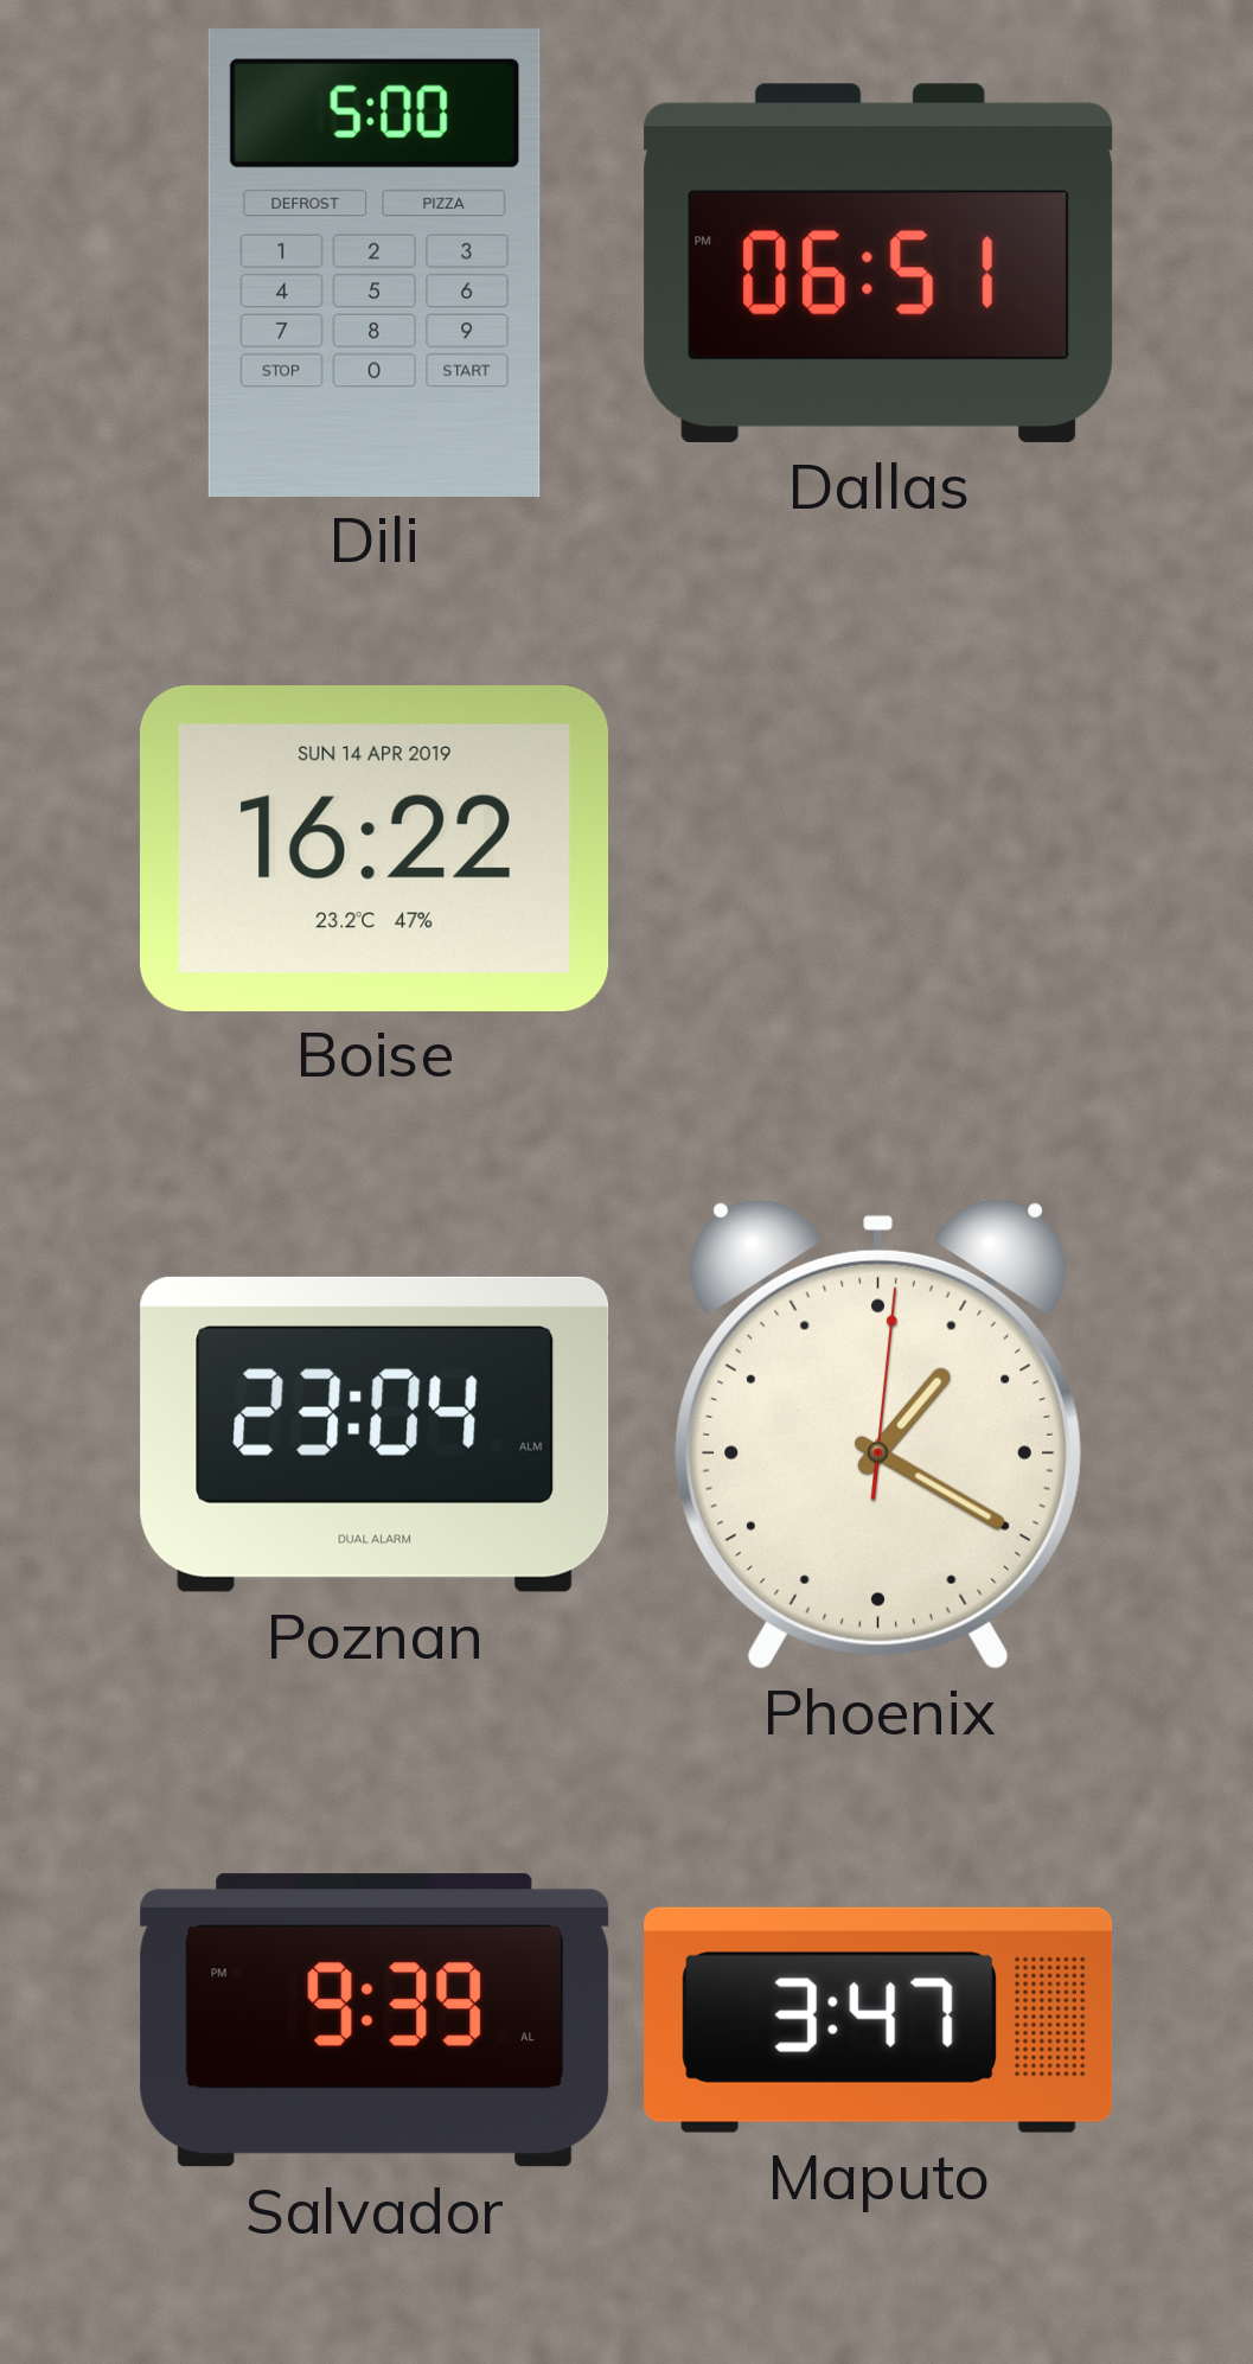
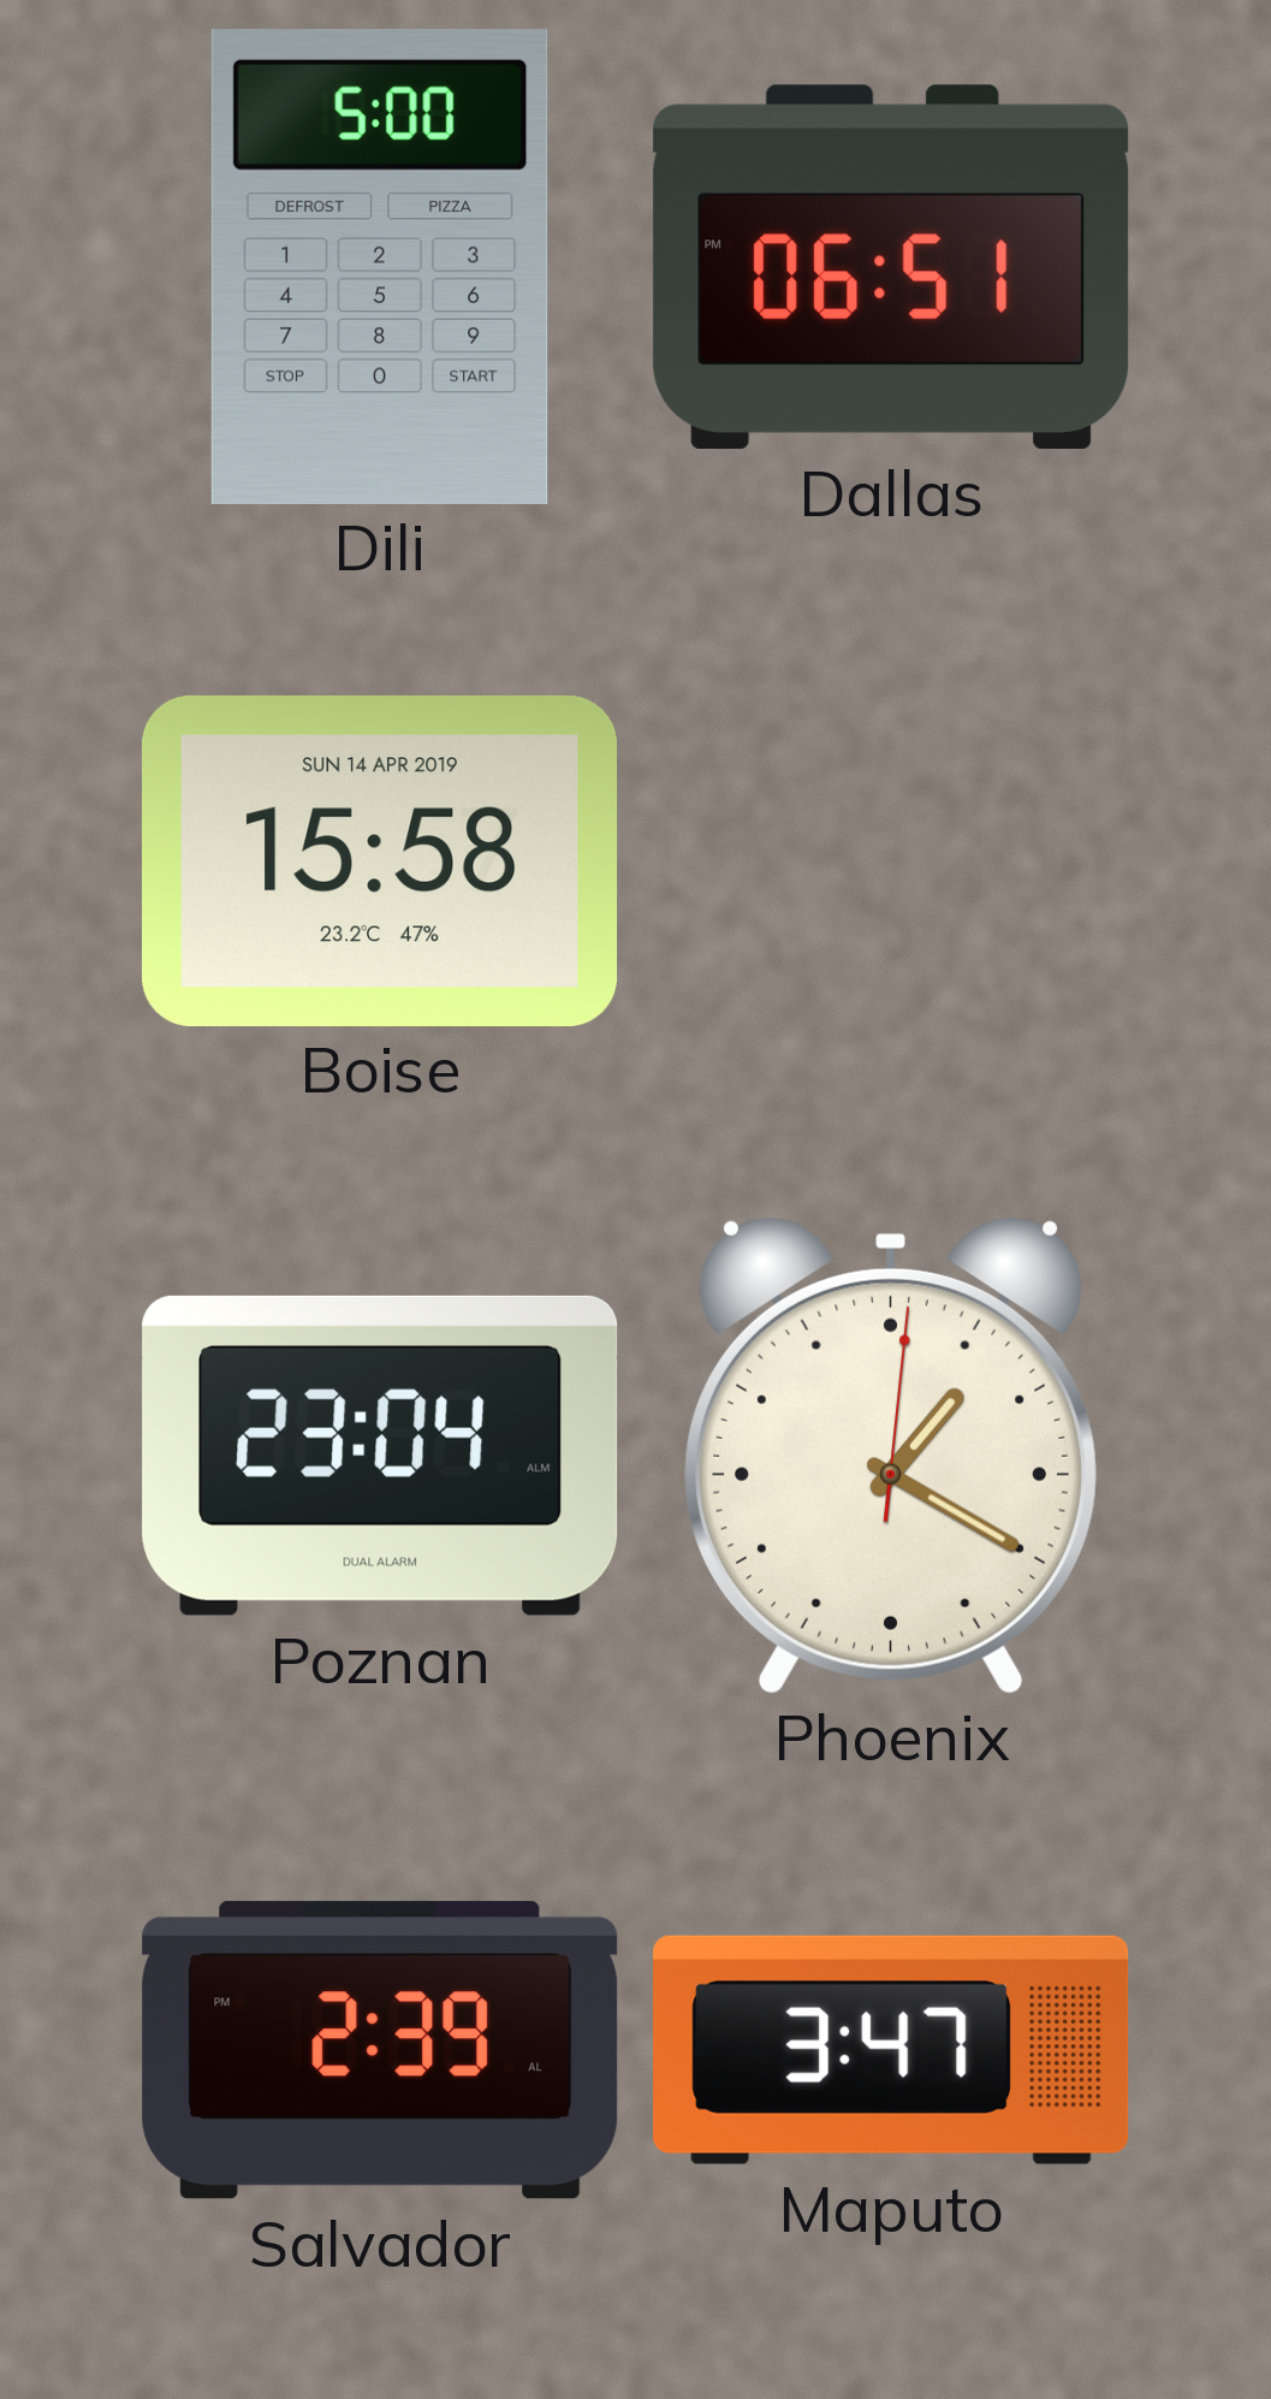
Boise: 16:22 -> 15:58 (380, 860)
Salvador: 9:39 -> 2:39 (380, 2050)
